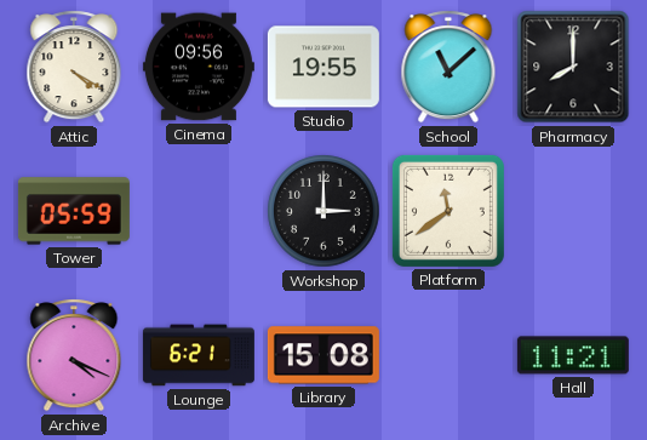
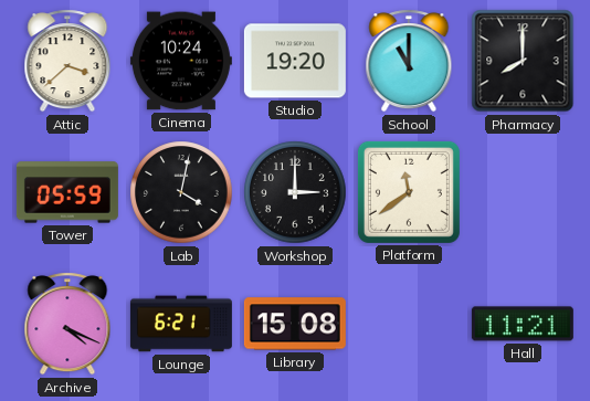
Attic: 4:20 -> 3:38 (67, 61)
Cinema: 09:56 -> 10:24 (181, 61)
Studio: 19:55 -> 19:20 (295, 61)
School: 11:08 -> 11:00 (409, 61)
Lab: none -> 4:02 (181, 192)
